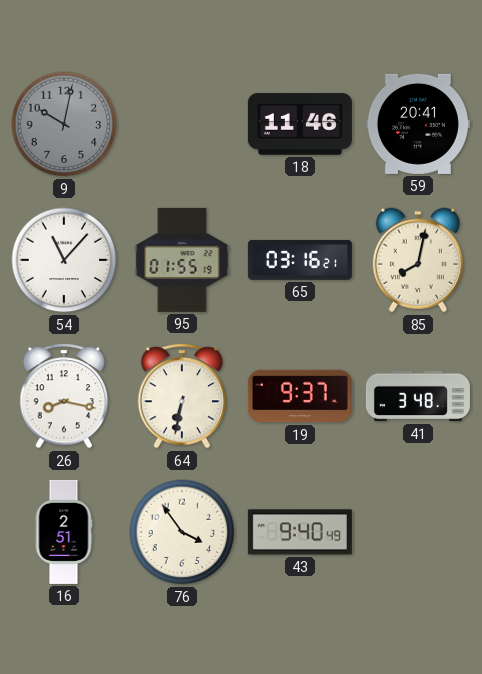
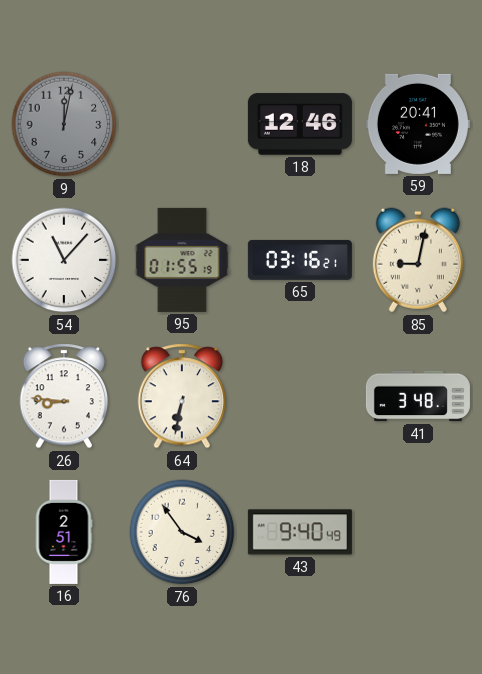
9: 10:02 -> 12:02 (64, 124)
18: 11:46 -> 12:46 (300, 124)
85: 8:02 -> 9:02 (418, 260)
26: 8:17 -> 8:46 (64, 396)
19: 9:37 -> none (300, 396)
